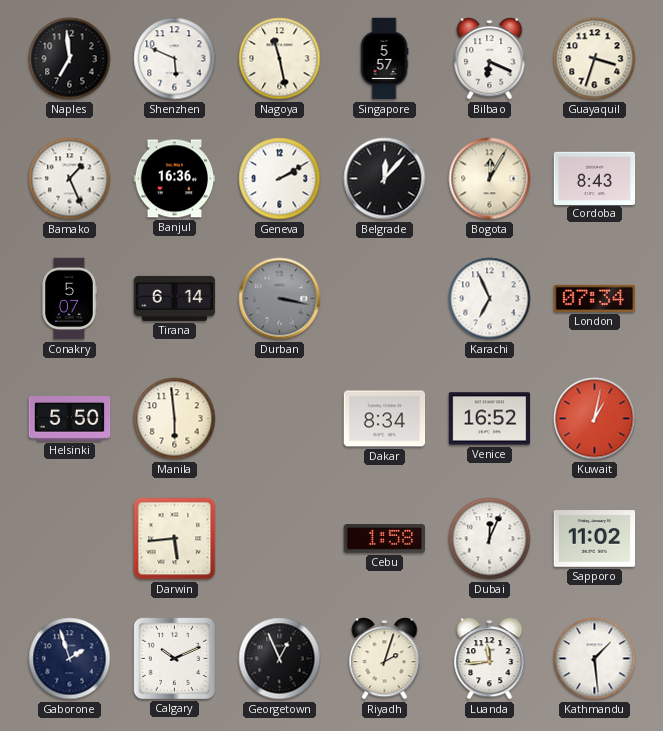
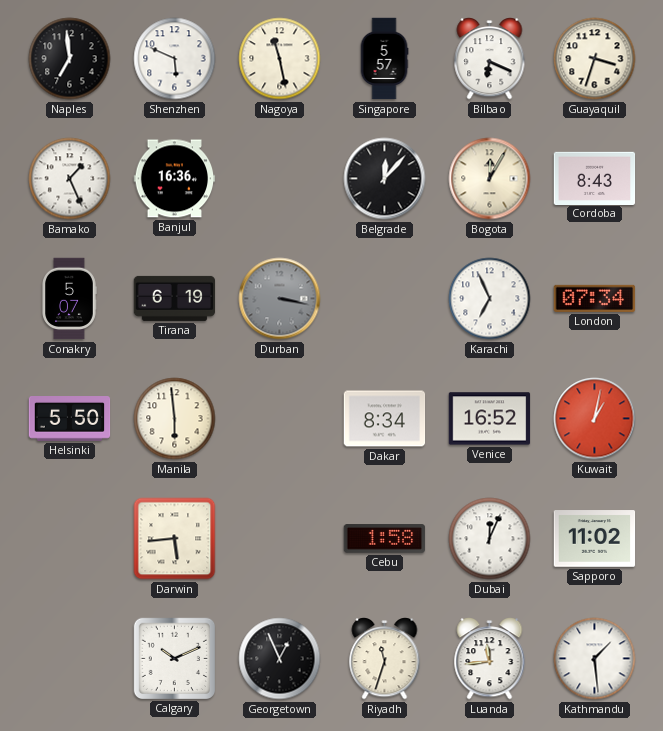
Geneva: 2:10 -> none (280, 179)
Tirana: 6:14 -> 6:19 (175, 298)
Gaborone: 1:57 -> none (70, 659)
Riyadh: 2:03 -> 11:33 (385, 659)
